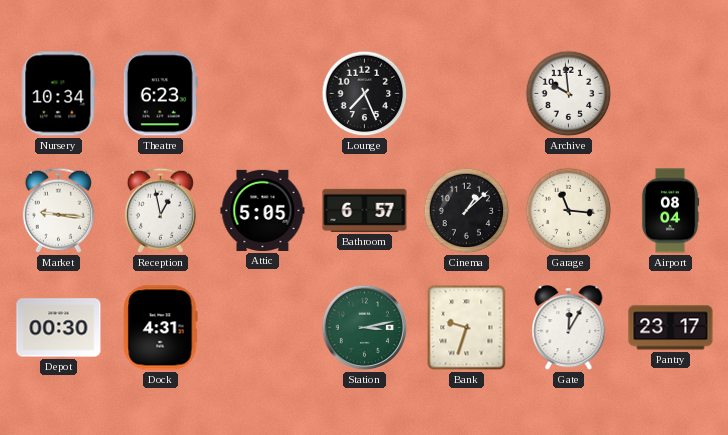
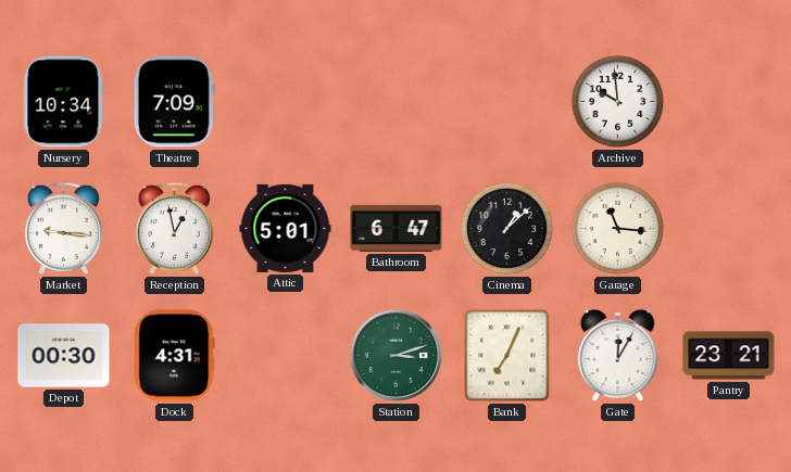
Theatre: 6:23 -> 7:09 (174, 102)
Lounge: 7:26 -> none (365, 94)
Attic: 5:05 -> 5:01 (286, 228)
Bathroom: 6:57 -> 6:47 (397, 228)
Airport: 08:04 -> none (670, 211)
Station: 3:13 -> 3:12 (397, 356)
Bank: 9:33 -> 7:04 (507, 356)
Pantry: 23:17 -> 23:21 (729, 356)
